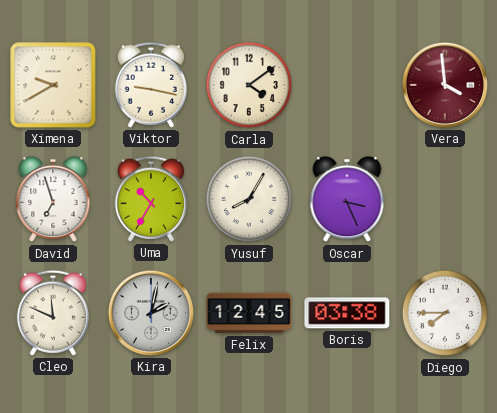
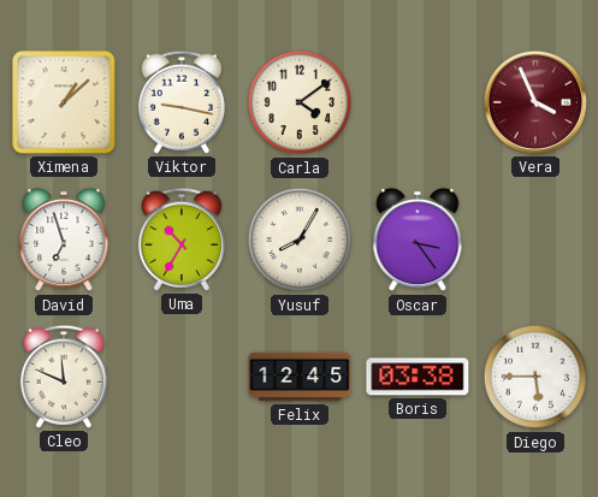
Ximena: 9:40 -> 1:08 (64, 102)
Vera: 3:59 -> 3:56 (535, 102)
Oscar: 3:26 -> 3:24 (418, 239)
Kira: 2:02 -> none (151, 313)
Diego: 7:45 -> 5:45 (535, 377)
